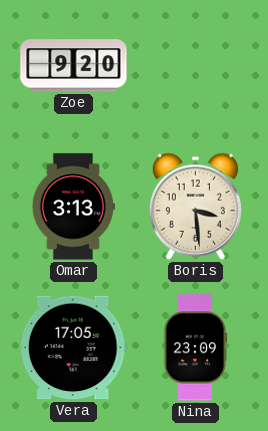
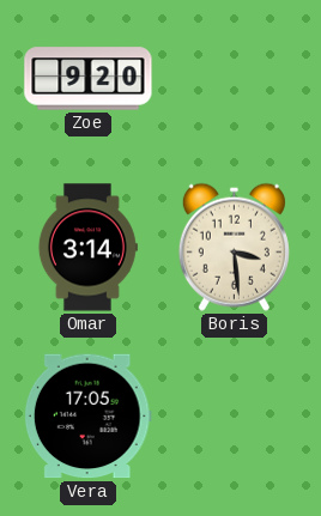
Omar: 3:13 -> 3:14 (87, 248)
Nina: 23:09 -> none (196, 348)
